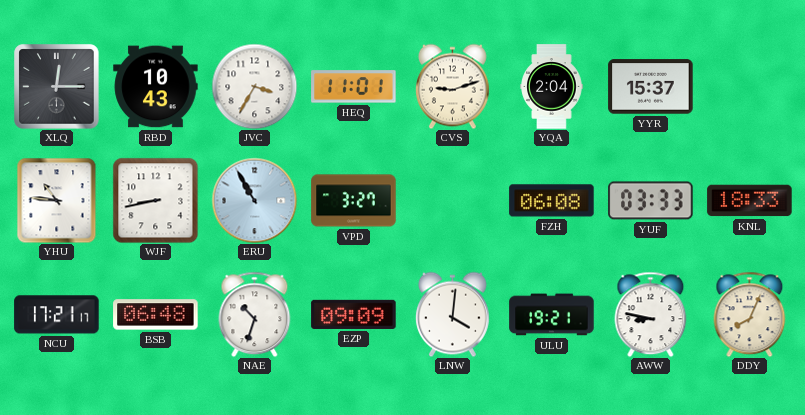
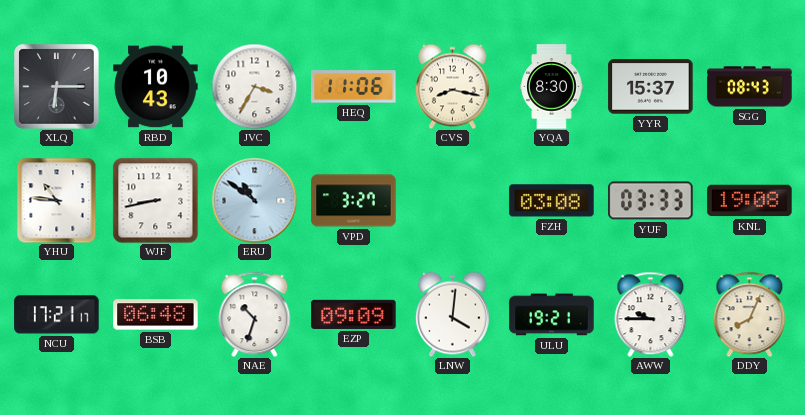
XLQ: 12:15 -> 6:15 (57, 87)
HEQ: 11:01 -> 11:06 (354, 87)
CVS: 9:12 -> 8:17 (452, 86)
YQA: 2:04 -> 8:30 (552, 87)
SGG: none -> 08:43 (750, 87)
ERU: 10:55 -> 10:51 (254, 200)
FZH: 06:08 -> 03:08 (552, 201)
KNL: 18:33 -> 19:08 (750, 201)
AWW: 8:47 -> 9:45 (651, 314)
